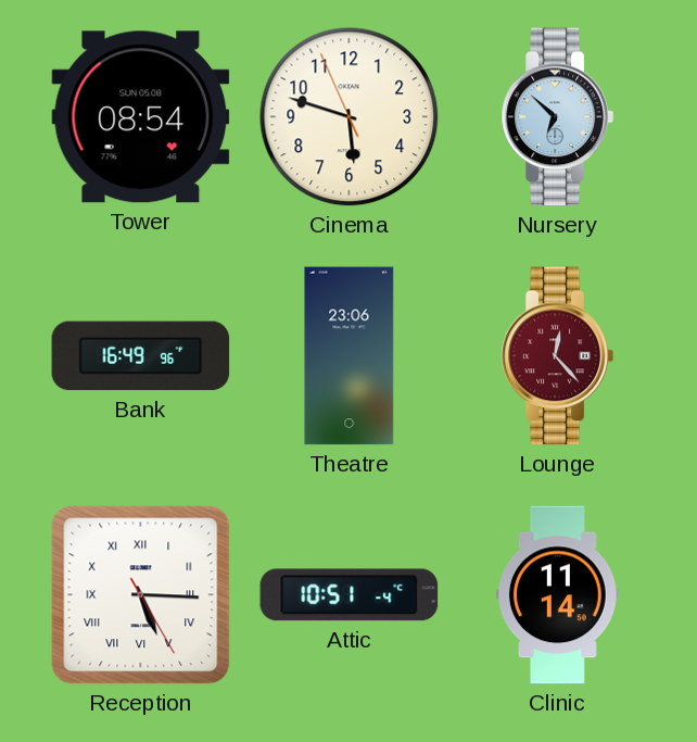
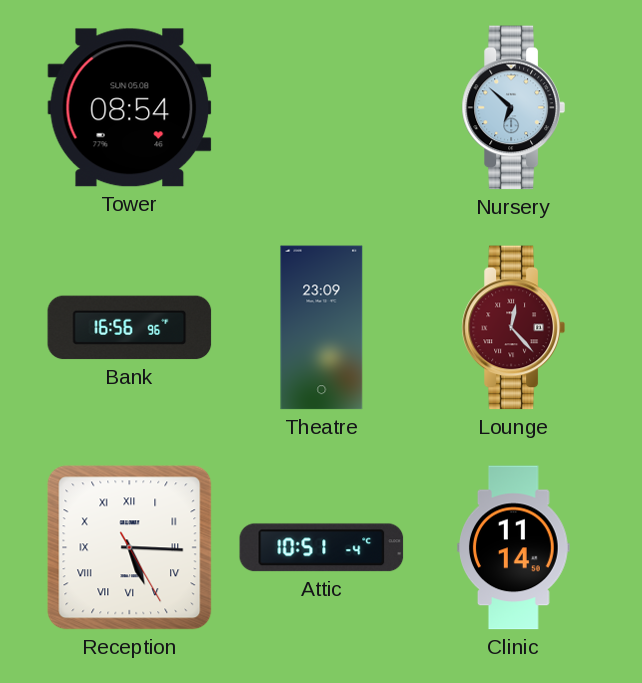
Cinema: 5:47 -> none (350, 117)
Bank: 16:49 -> 16:56 (130, 328)
Theatre: 23:06 -> 23:09 (322, 328)
